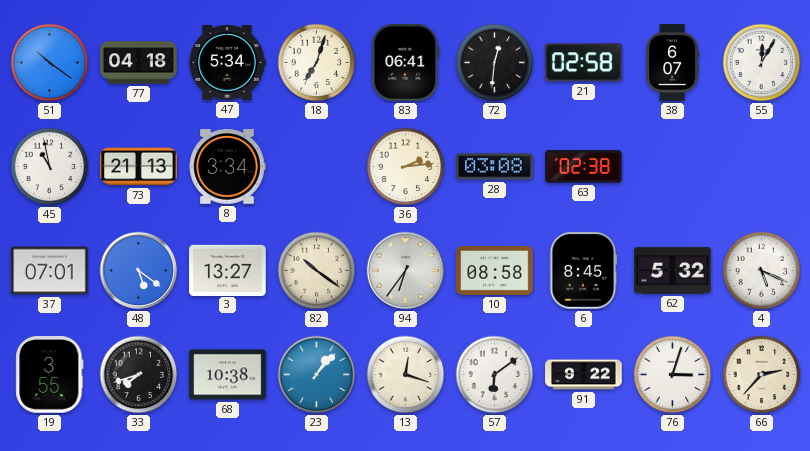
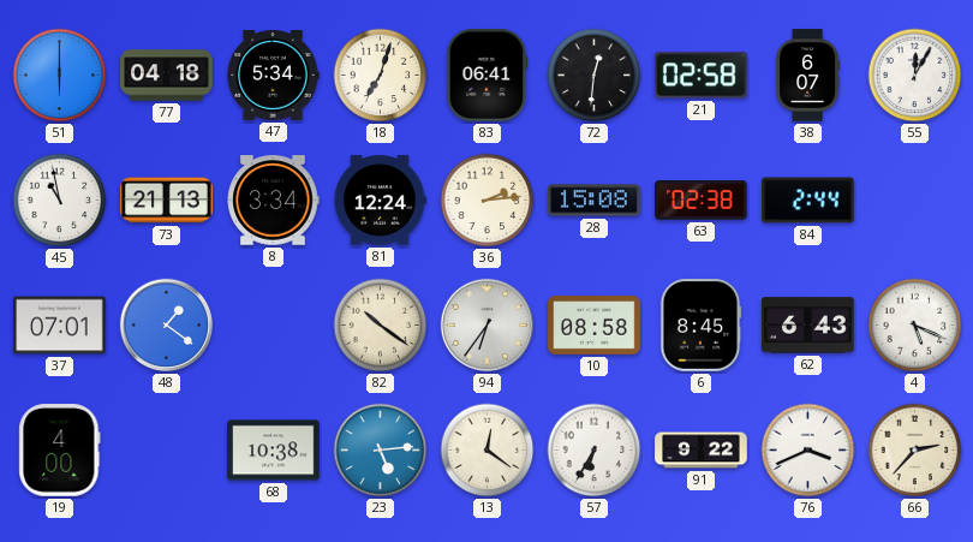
51: 10:21 -> 6:00 (60, 76)
81: none -> 12:24 (380, 201)
28: 03:08 -> 15:08 (595, 201)
84: none -> 2:44 (808, 201)
48: 5:21 -> 1:21 (167, 326)
3: 13:27 -> none (228, 270)
62: 5:32 -> 6:43 (808, 326)
19: 3:55 -> 4:00 (60, 451)
33: 7:42 -> none (139, 375)
23: 1:07 -> 5:14 (381, 451)
13: 12:18 -> 12:21 (488, 451)
57: 6:09 -> 6:35 (595, 451)
76: 3:03 -> 3:41 (808, 451)
